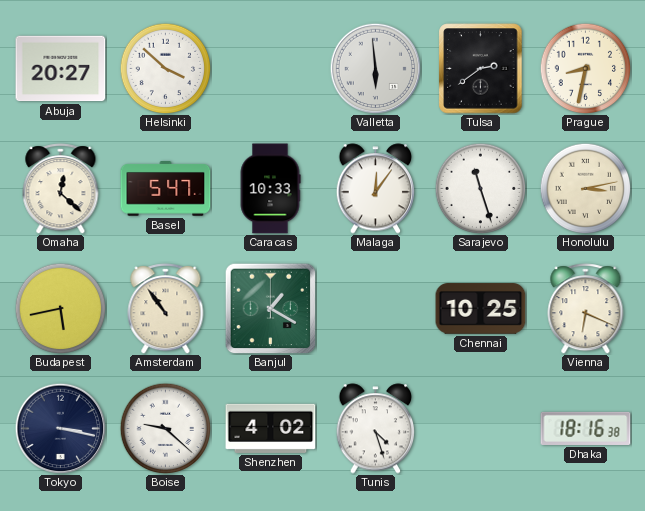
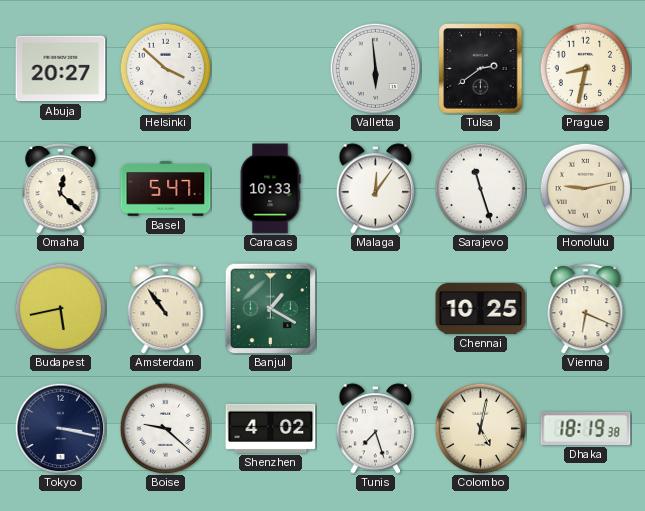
Honolulu: 3:13 -> 9:13 (585, 188)
Tunis: 4:27 -> 7:27 (376, 429)
Colombo: none -> 5:02 (480, 428)
Dhaka: 18:16 -> 18:19 (586, 428)
